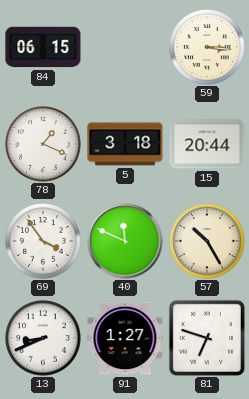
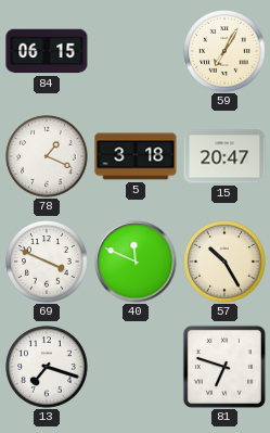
59: 3:16 -> 7:05 (224, 51)
15: 20:44 -> 20:47 (224, 156)
69: 3:54 -> 3:49 (47, 262)
13: 8:41 -> 7:18 (47, 367)
91: 1:27 -> none (125, 338)
